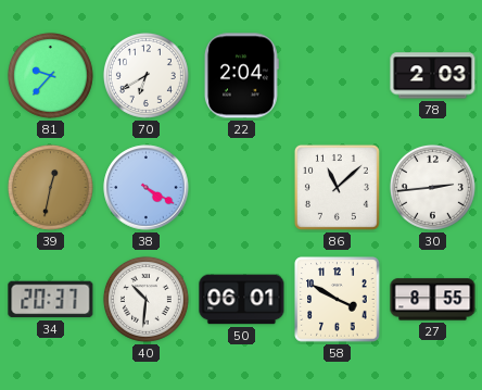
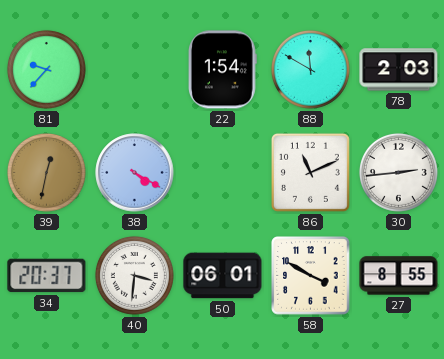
70: 6:40 -> none (145, 75)
22: 2:04 -> 1:54 (222, 70)
88: none -> 11:50 (310, 69)
86: 11:08 -> 11:11 (310, 172)
40: 10:31 -> 3:31 (134, 275)
